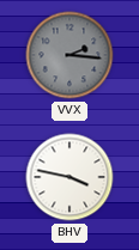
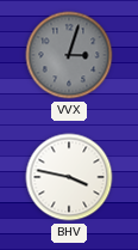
VVX: 2:16 -> 3:03 (69, 55)
